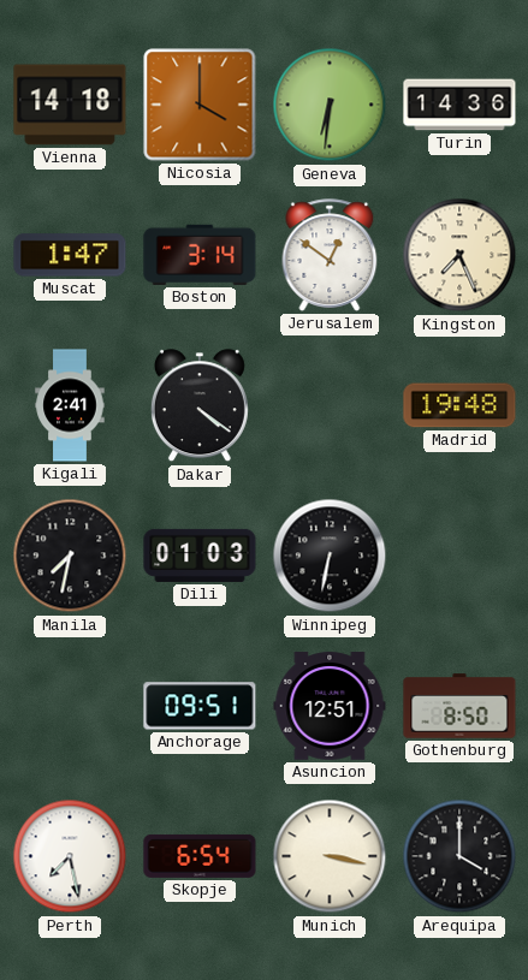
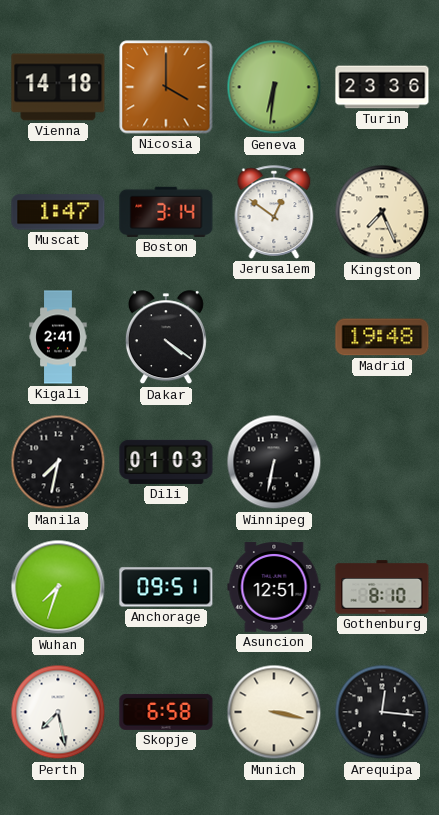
Turin: 14:36 -> 23:36 (382, 87)
Wuhan: none -> 7:33 (58, 587)
Gothenburg: 8:50 -> 8:10 (382, 587)
Skopje: 6:54 -> 6:58 (166, 712)
Arequipa: 4:00 -> 12:16 (382, 712)
